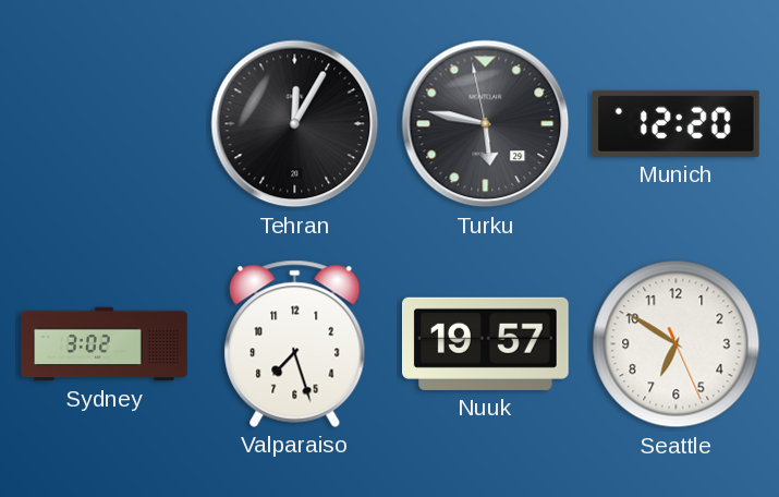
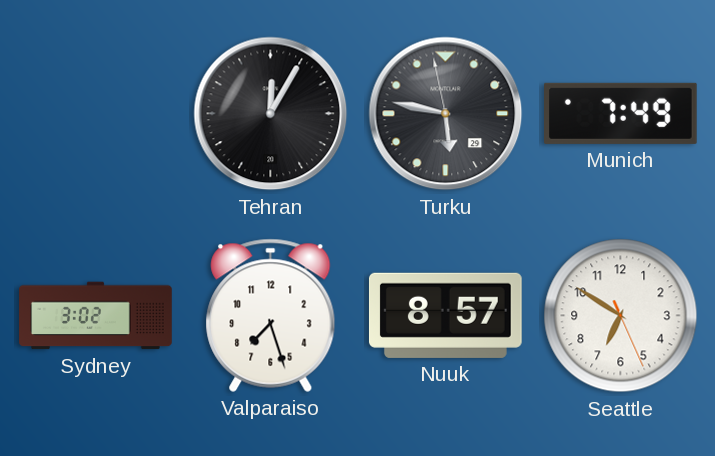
Munich: 12:20 -> 7:49 (621, 113)
Nuuk: 19:57 -> 8:57 (445, 315)
